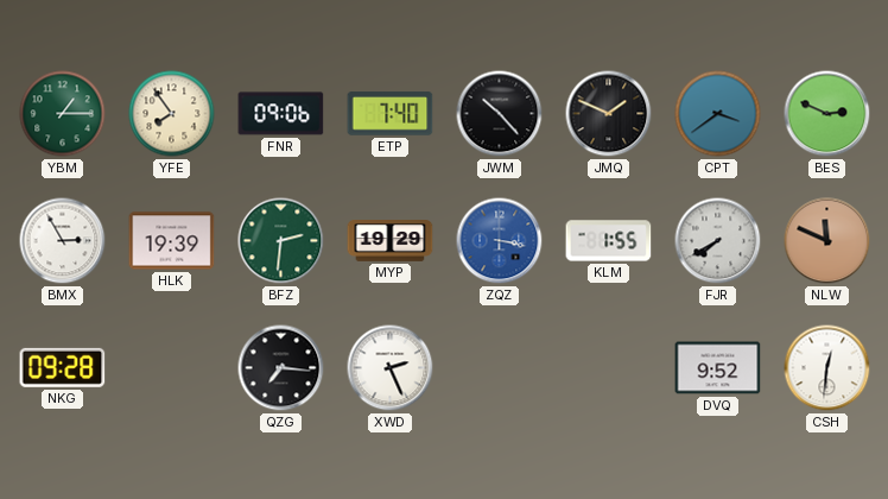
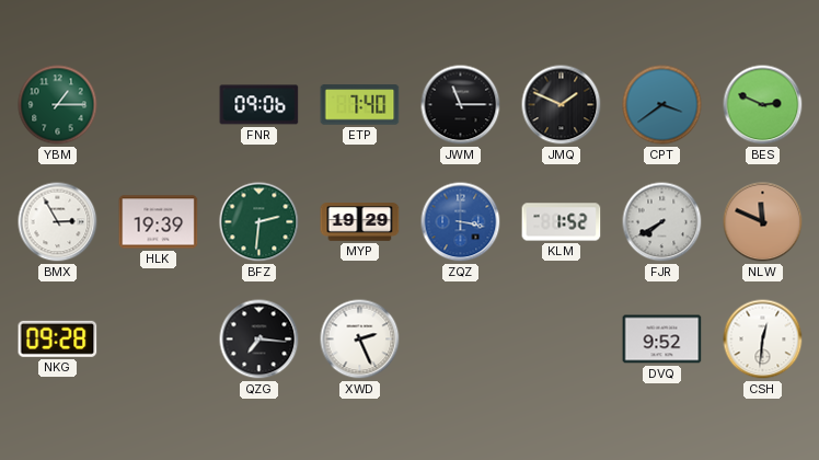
YFE: 7:54 -> none (172, 114)
JWM: 10:23 -> 11:15 (461, 105)
KLM: 1:55 -> 1:52 (562, 222)
